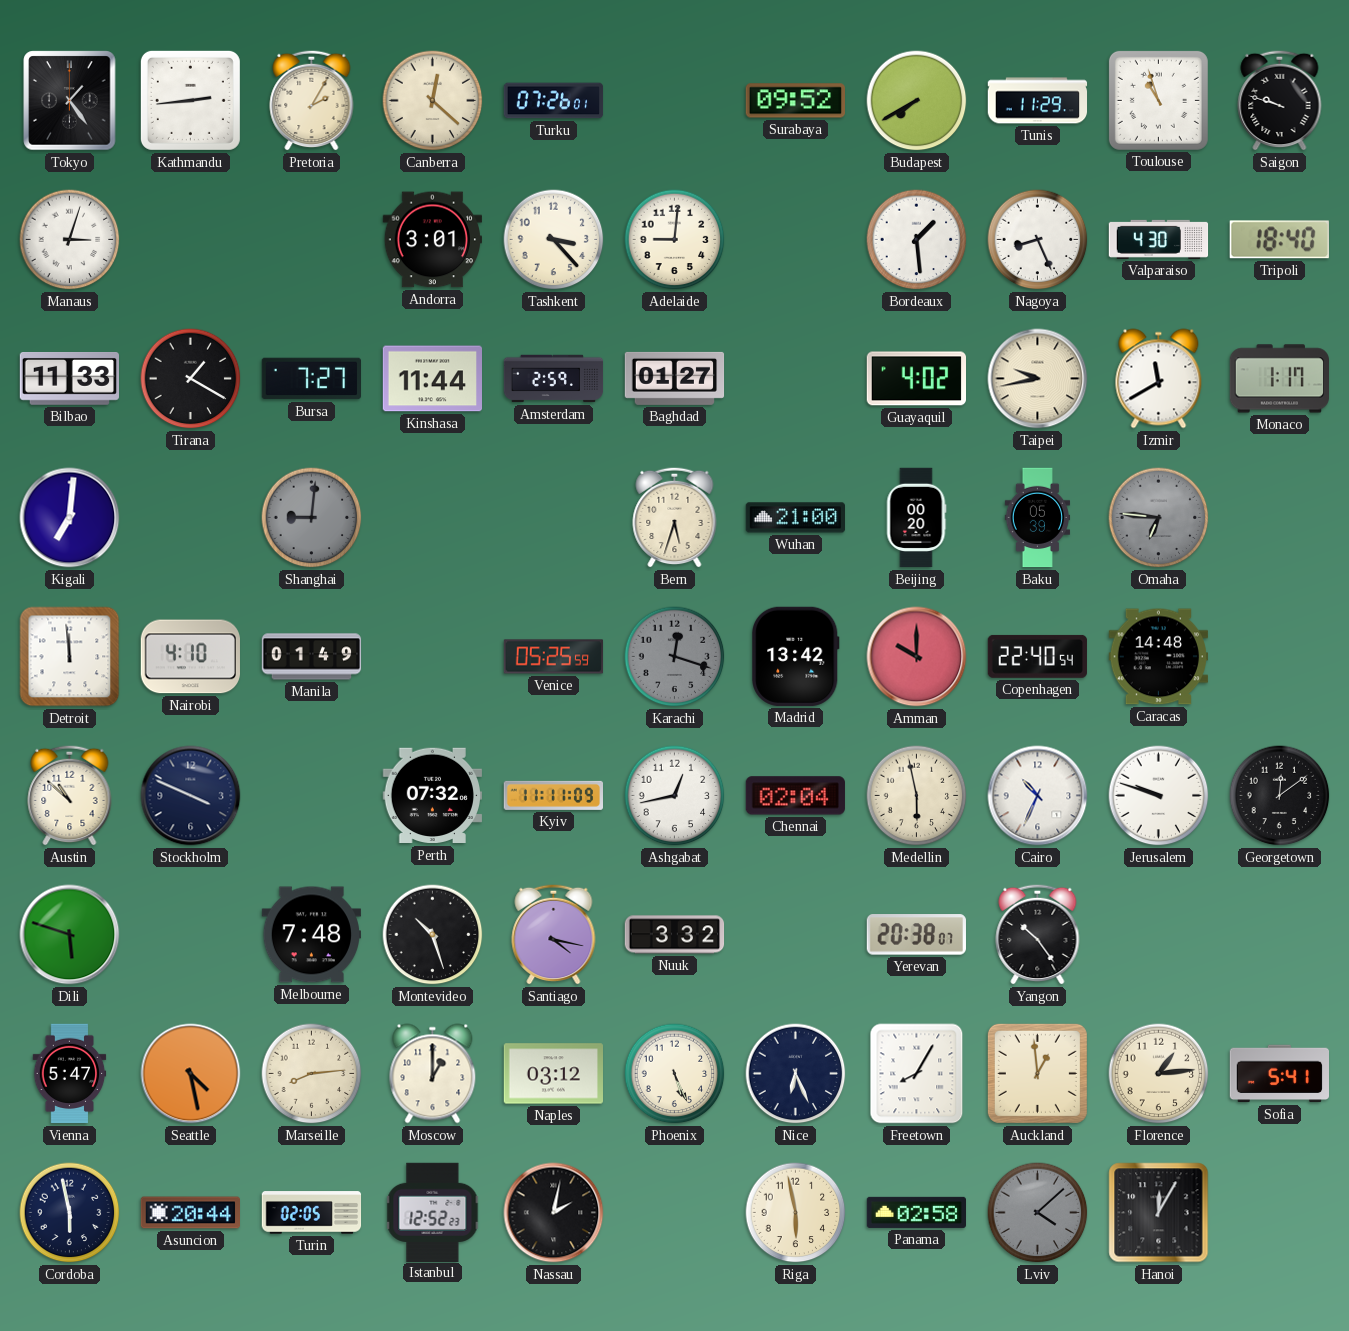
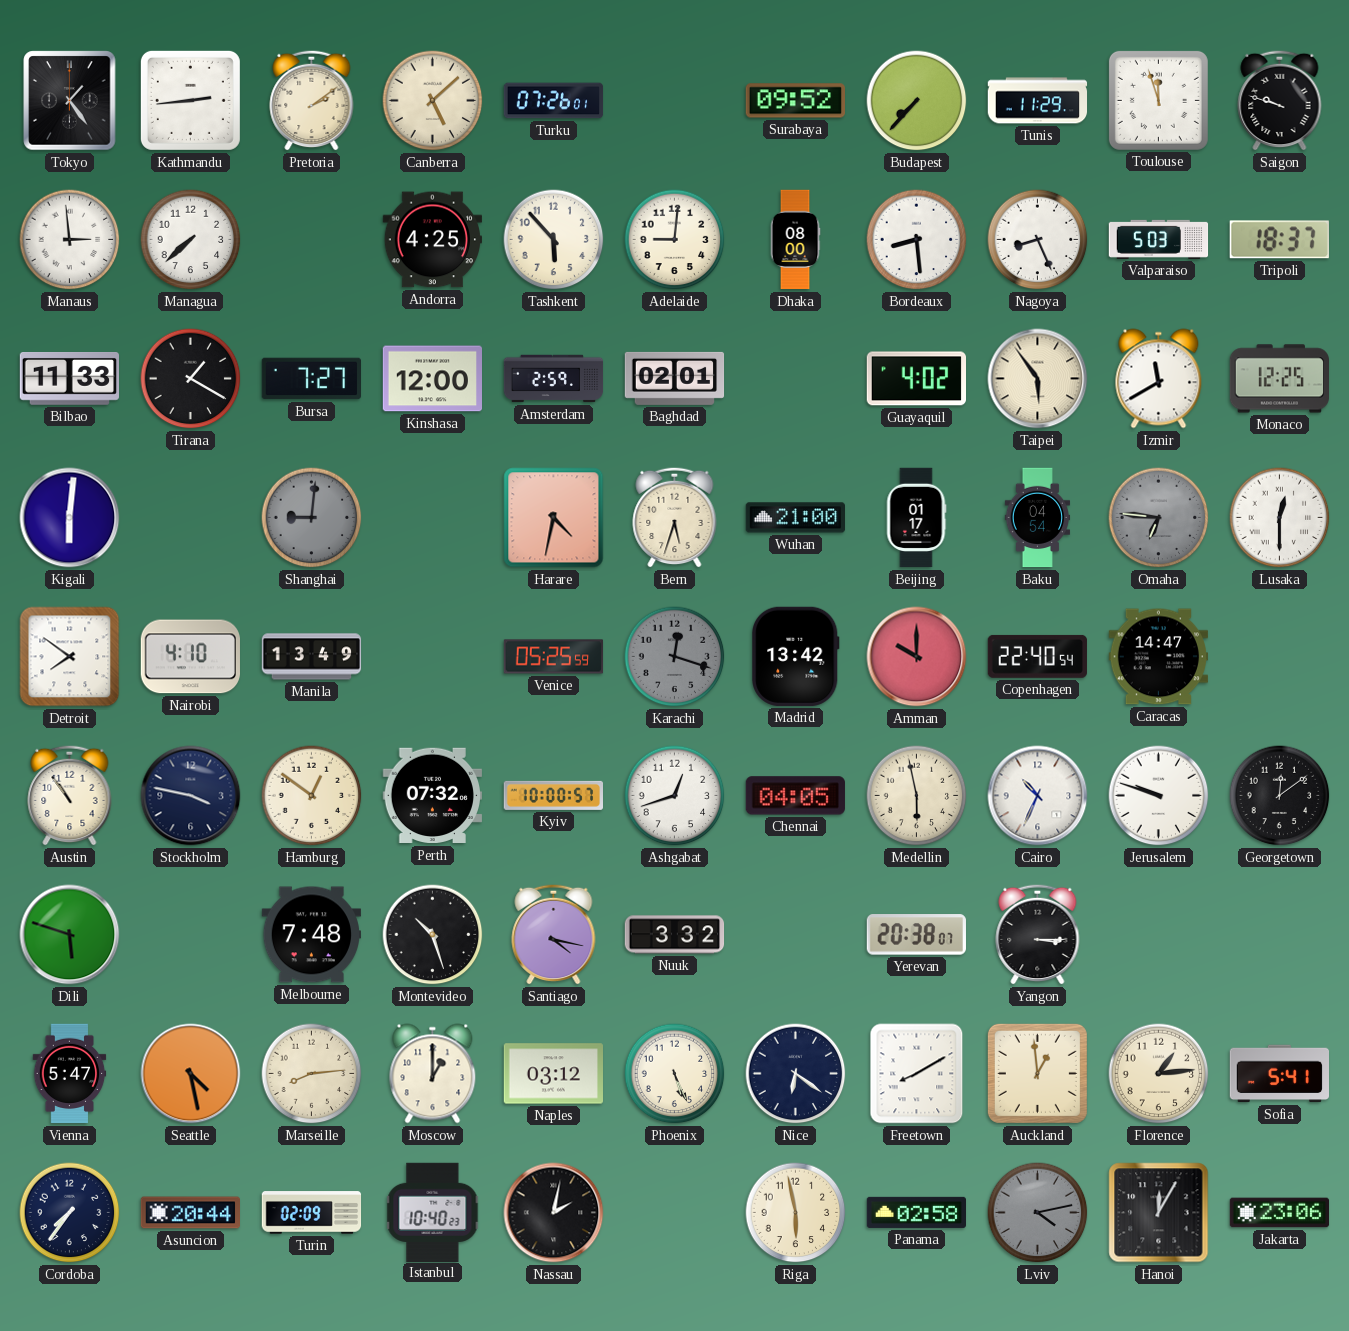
Pretoria: 2:05 -> 2:09 (312, 100)
Canberra: 12:22 -> 5:08 (433, 101)
Budapest: 7:40 -> 7:37 (917, 101)
Toulouse: 10:57 -> 11:57 (1158, 100)
Manaus: 3:03 -> 2:59 (70, 240)
Managua: none -> 7:38 (191, 240)
Andorra: 3:01 -> 4:25 (432, 240)
Tashkent: 3:23 -> 5:53 (554, 240)
Dhaka: none -> 08:00 (795, 240)
Bordeaux: 1:29 -> 8:29 (917, 240)
Valparaiso: 4:30 -> 5:03 (1159, 239)
Tripoli: 18:40 -> 18:37 (1279, 240)
Kinshasa: 11:44 -> 12:00 (433, 379)
Baghdad: 01:27 -> 02:01 (675, 378)
Taipei: 9:43 -> 5:54 (1038, 379)
Monaco: 1:17 -> 12:25 (1279, 379)
Kigali: 7:01 -> 6:01 (70, 518)
Harare: none -> 4:32 (554, 518)
Beijing: 00:20 -> 01:17 (916, 518)
Baku: 05:39 -> 04:54 (1038, 518)
Lusaka: none -> 12:30 (1280, 518)
Detroit: 11:59 -> 7:51 (70, 657)
Manila: 01:49 -> 13:49 (312, 657)
Caracas: 14:48 -> 14:47 (1158, 657)
Austin: 10:52 -> 10:54 (70, 795)
Stockholm: 3:49 -> 3:47 (191, 796)
Hamburg: none -> 12:51 (312, 796)
Kyiv: 11:11 -> 10:00 (553, 795)
Ashgabat: 12:43 -> 12:42 (675, 796)
Chennai: 02:04 -> 04:05 (795, 796)
Yangon: 10:24 -> 3:15 (1038, 934)
Nice: 6:26 -> 6:21 (796, 1074)
Freetown: 8:05 -> 8:10 (917, 1074)
Cordoba: 5:58 -> 7:36 (70, 1213)
Turin: 02:05 -> 02:09 (312, 1213)
Istanbul: 12:52 -> 10:40 (433, 1212)
Lviv: 4:08 -> 4:13 (1038, 1213)
Jakarta: none -> 23:06 (1280, 1213)
